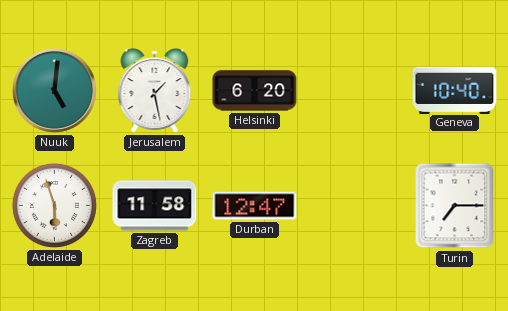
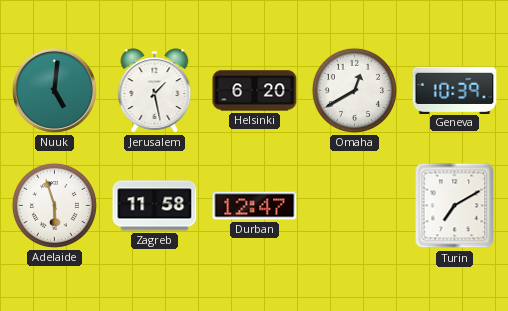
Omaha: none -> 12:40 (354, 90)
Geneva: 10:40 -> 10:39 (455, 90)
Turin: 7:15 -> 7:10 (455, 206)
